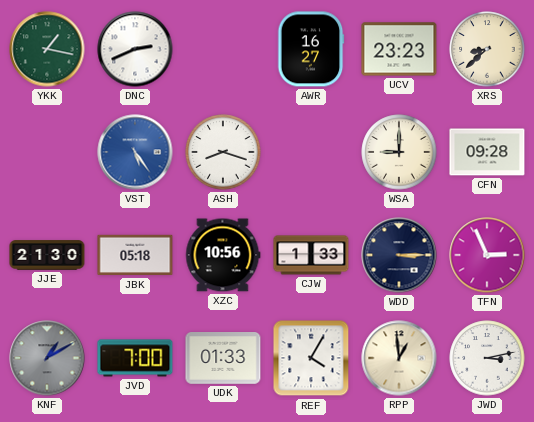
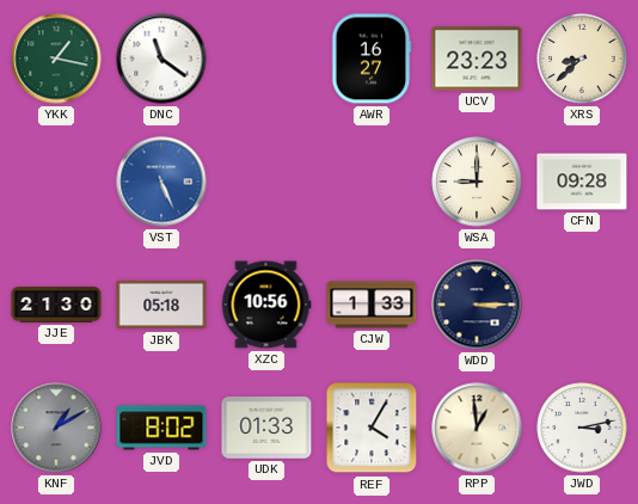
DNC: 2:41 -> 11:21 (161, 59)
VST: 5:24 -> 5:26 (161, 182)
ASH: 8:18 -> none (223, 152)
TFN: 2:56 -> none (487, 255)
JVD: 7:00 -> 8:02 (161, 428)
